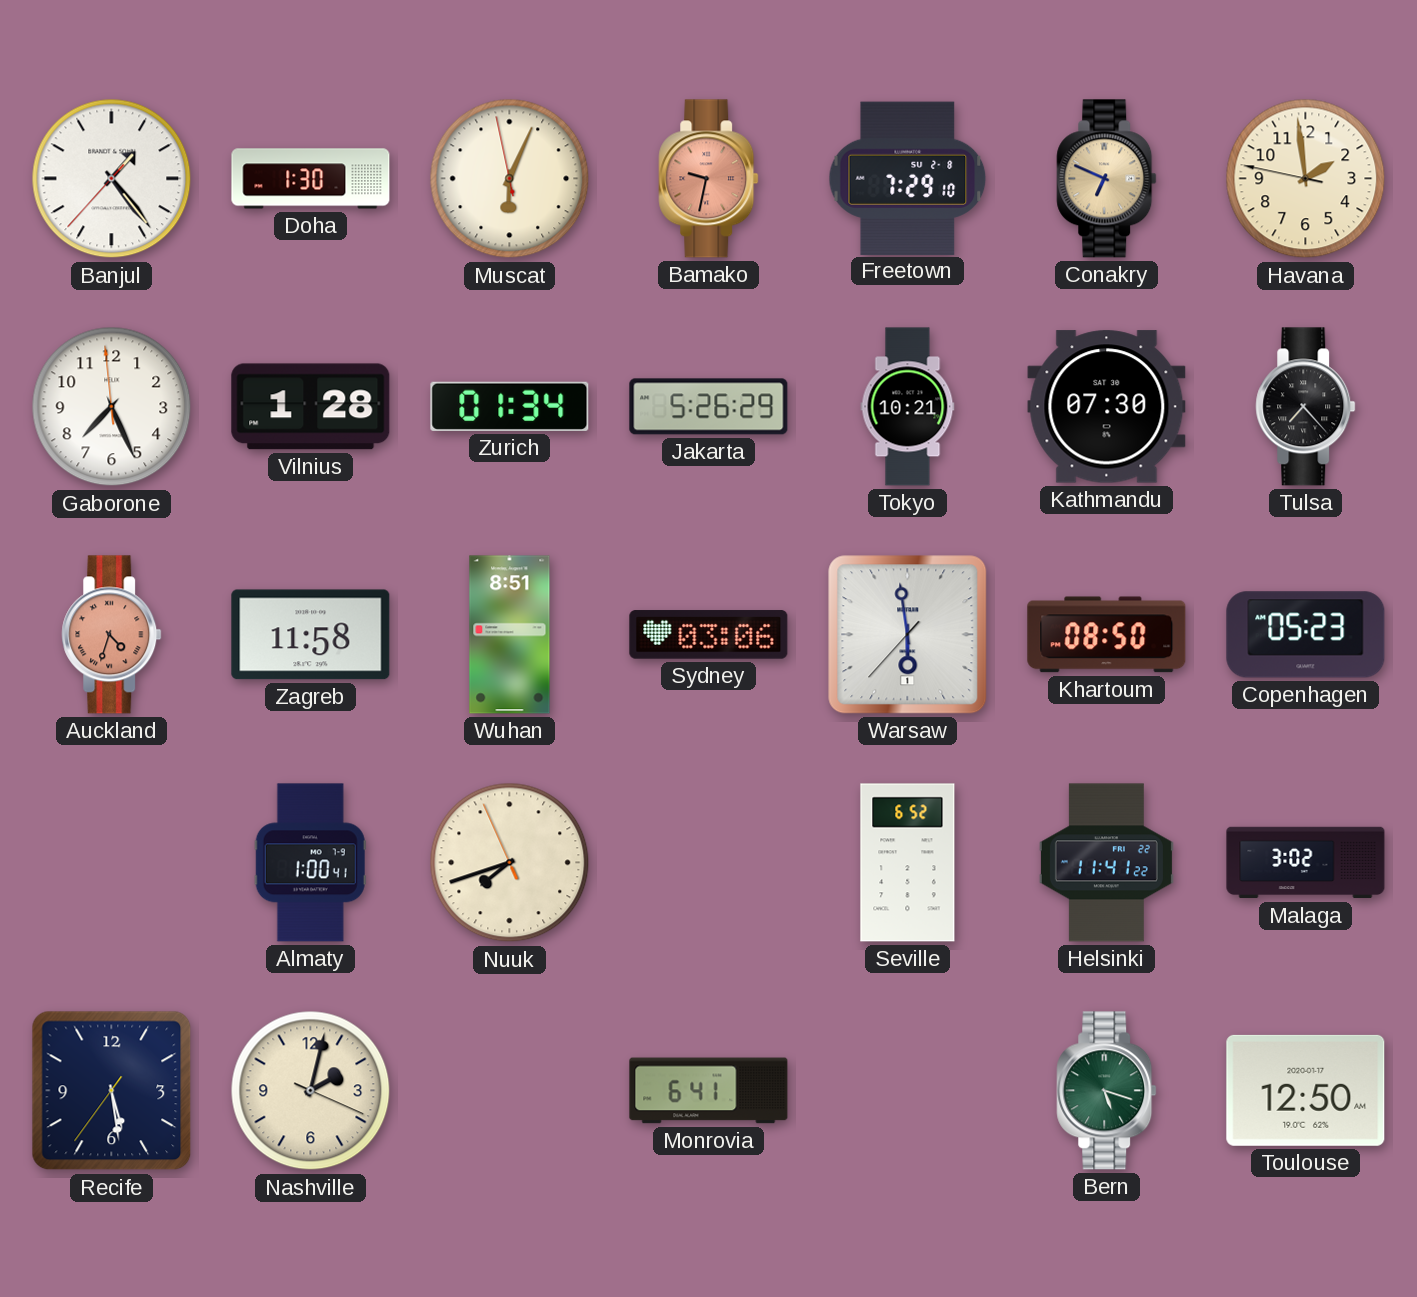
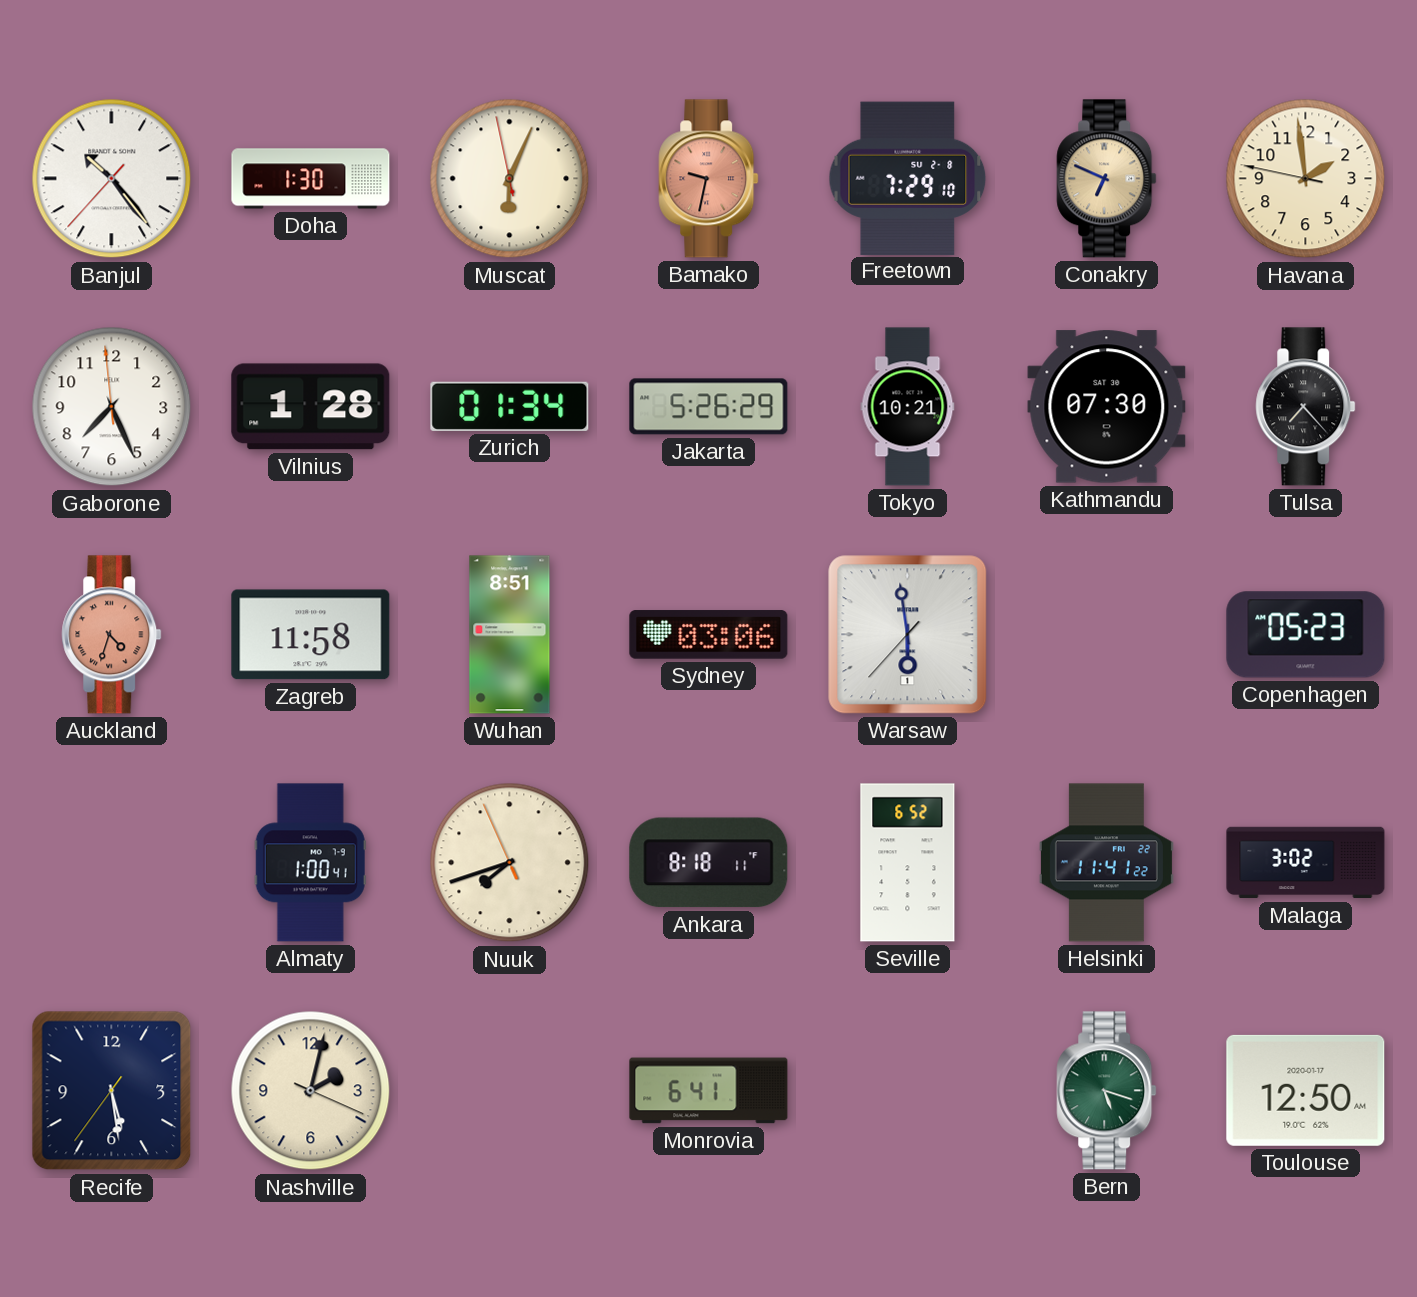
Banjul: 1:23 -> 10:23 (112, 179)
Khartoum: 08:50 -> none (1107, 635)
Ankara: none -> 8:18 (709, 863)
